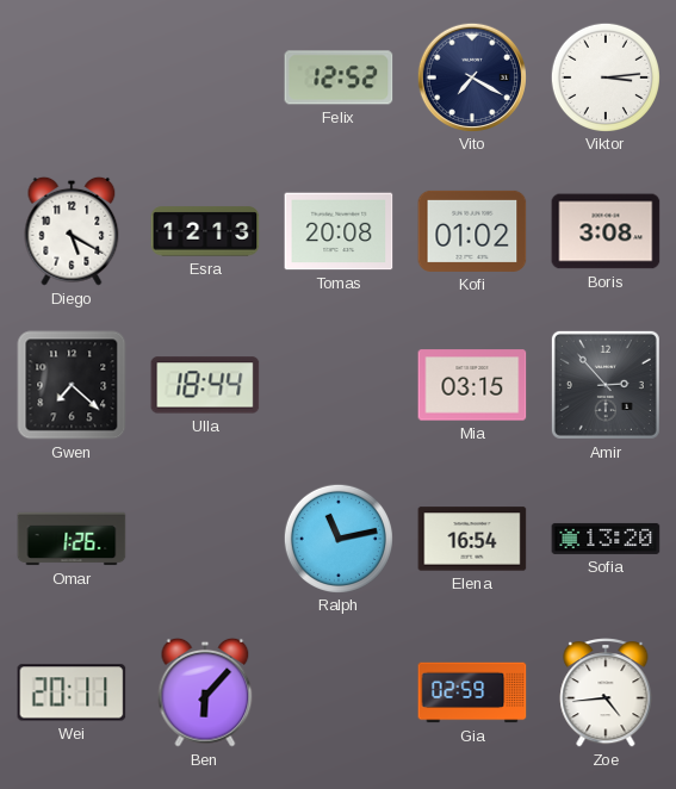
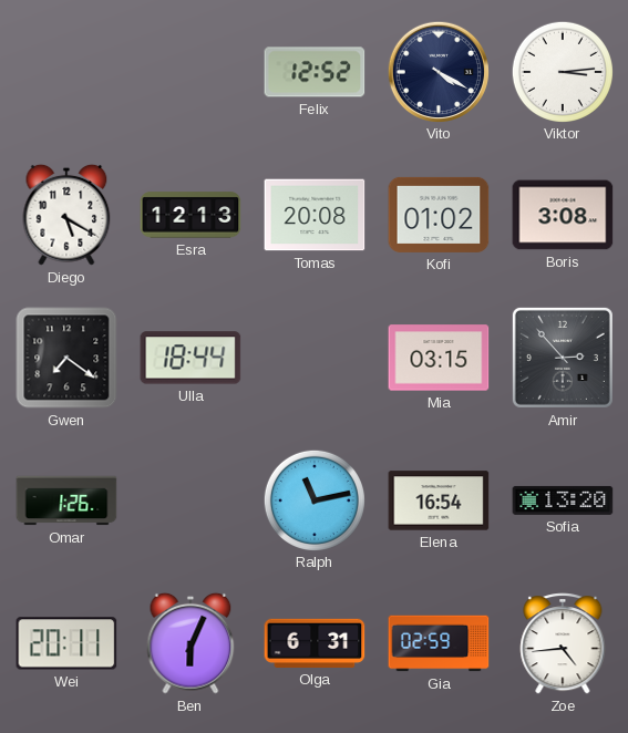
Vito: 7:20 -> 4:20 (437, 71)
Gwen: 7:22 -> 7:21 (66, 358)
Ben: 6:07 -> 6:04 (191, 643)
Olga: none -> 6:31 (315, 643)
